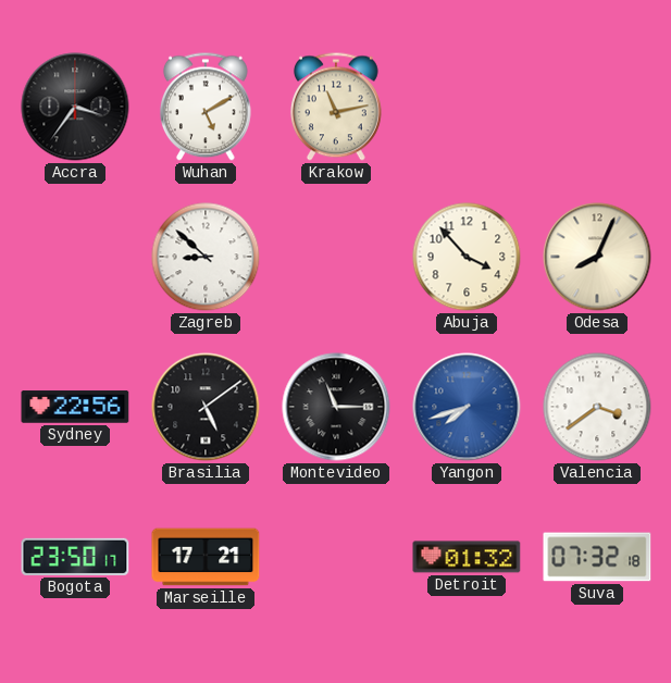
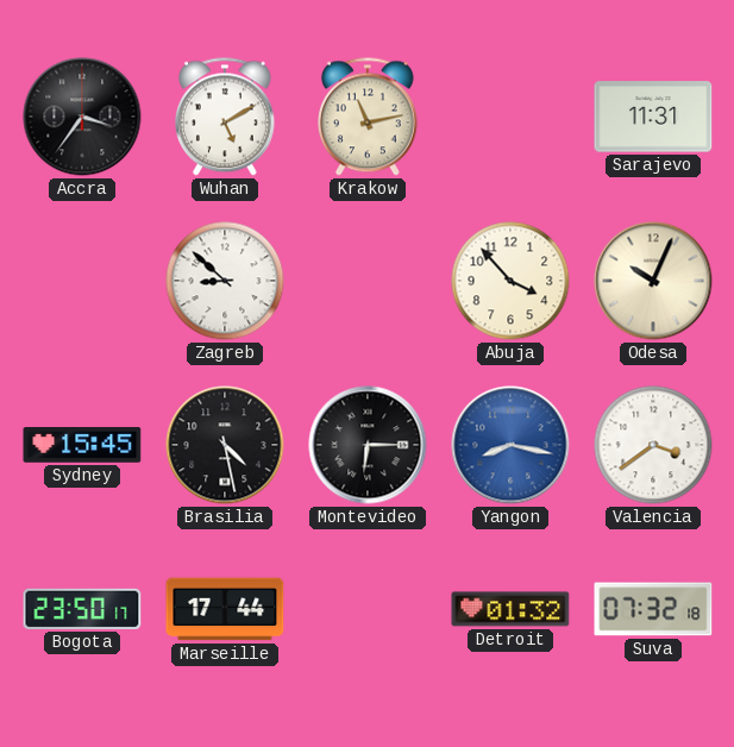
Sarajevo: none -> 11:31 (653, 117)
Odesa: 8:04 -> 10:04 (653, 281)
Sydney: 22:56 -> 15:45 (82, 445)
Brasilia: 5:09 -> 4:28 (225, 445)
Montevideo: 11:15 -> 6:15 (368, 445)
Yangon: 7:42 -> 8:17 (510, 445)
Marseille: 17:21 -> 17:44 (225, 609)
